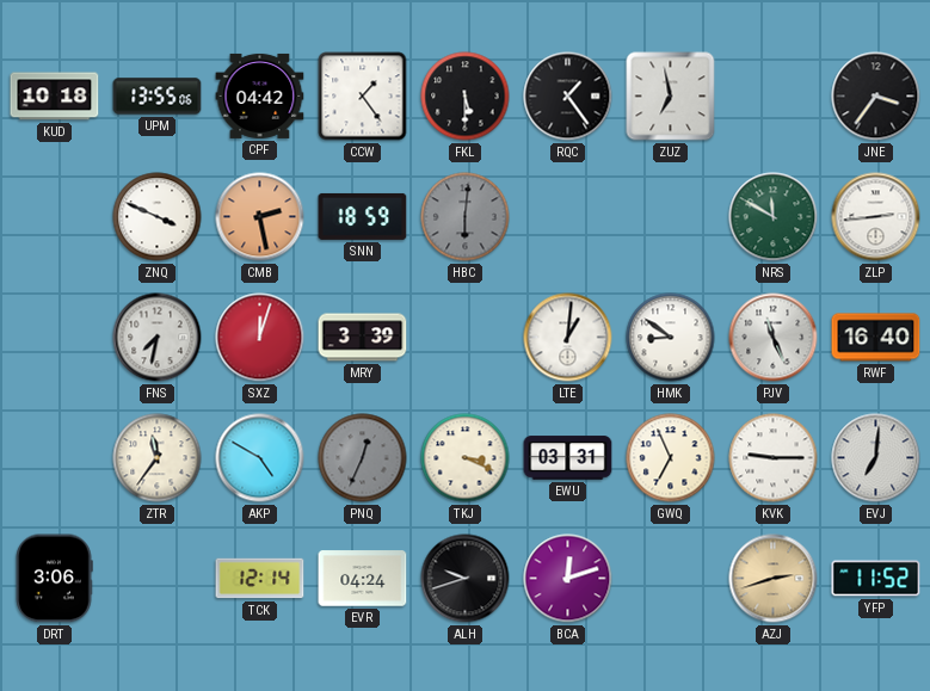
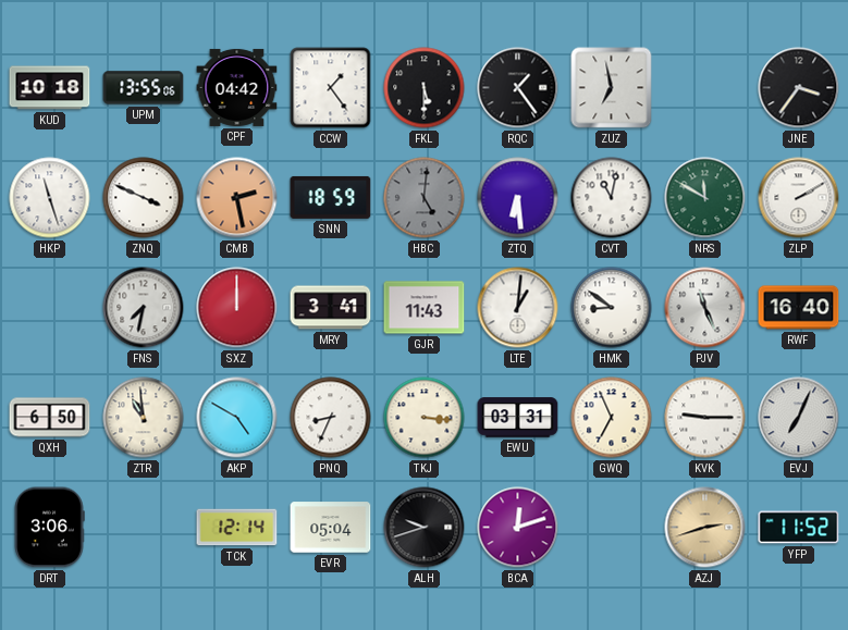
HKP: none -> 11:27 (50, 198)
HBC: 6:01 -> 5:01 (425, 198)
ZTQ: none -> 6:29 (518, 198)
CVT: none -> 11:02 (612, 198)
ZLP: 2:44 -> 2:10 (799, 198)
SXZ: 12:03 -> 12:00 (237, 308)
MRY: 3:39 -> 3:41 (331, 308)
GJR: none -> 11:43 (425, 308)
QXH: none -> 6:50 (50, 418)
ZTR: 11:36 -> 10:59 (144, 418)
PNQ: 12:34 -> 8:34 (331, 418)
PNQ dial: grey -> white (331, 418)
TKJ: 3:19 -> 3:16 (425, 418)
EVJ: 7:01 -> 7:04 (799, 418)
EVR: 04:24 -> 05:04 (331, 528)
